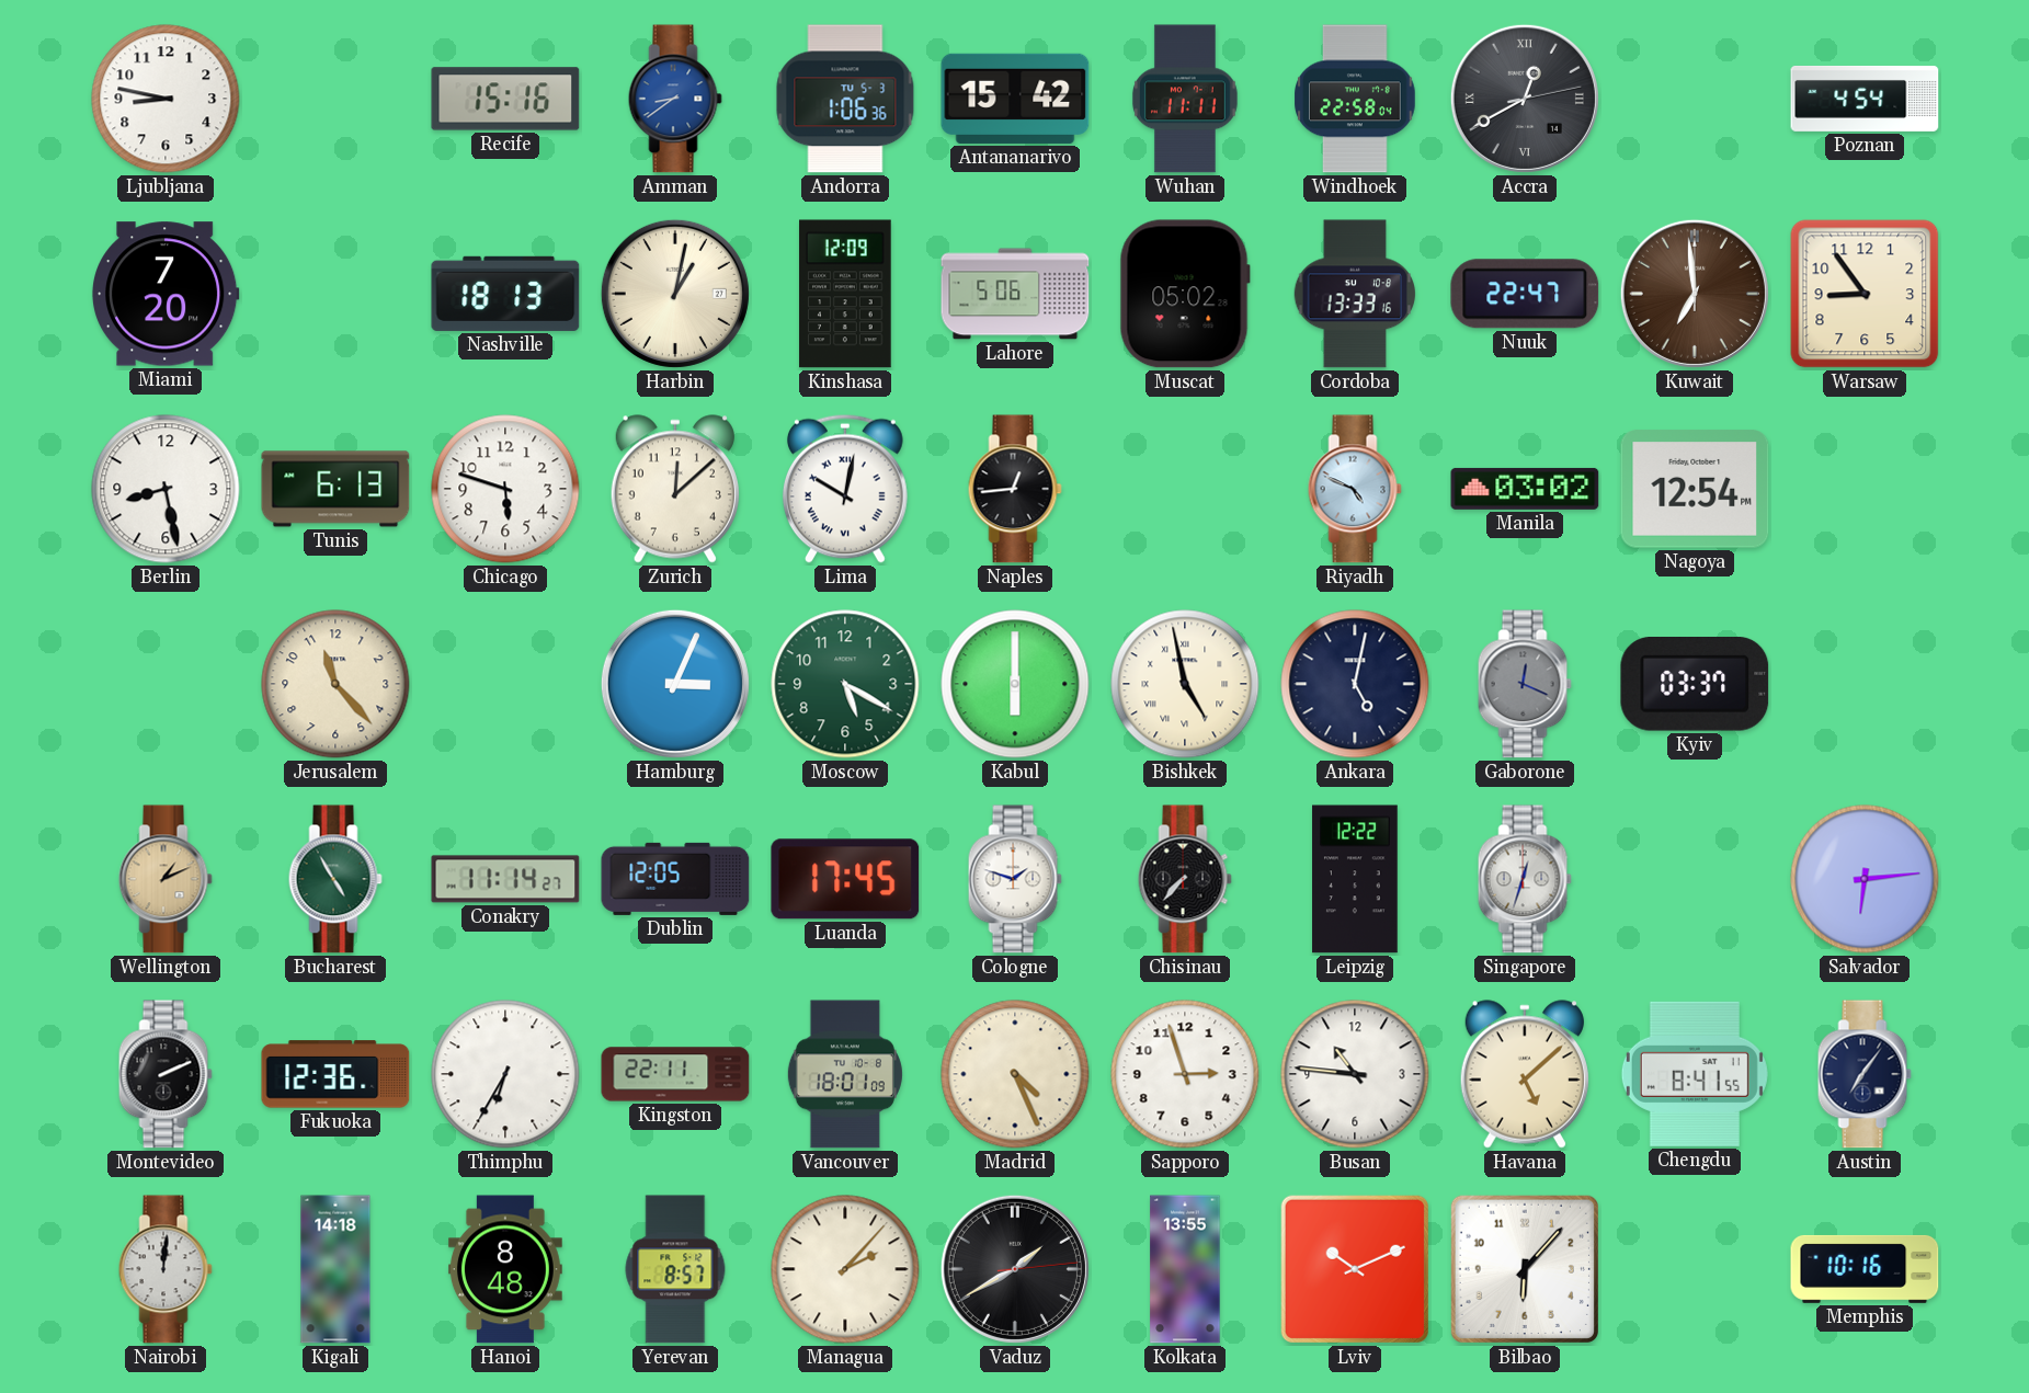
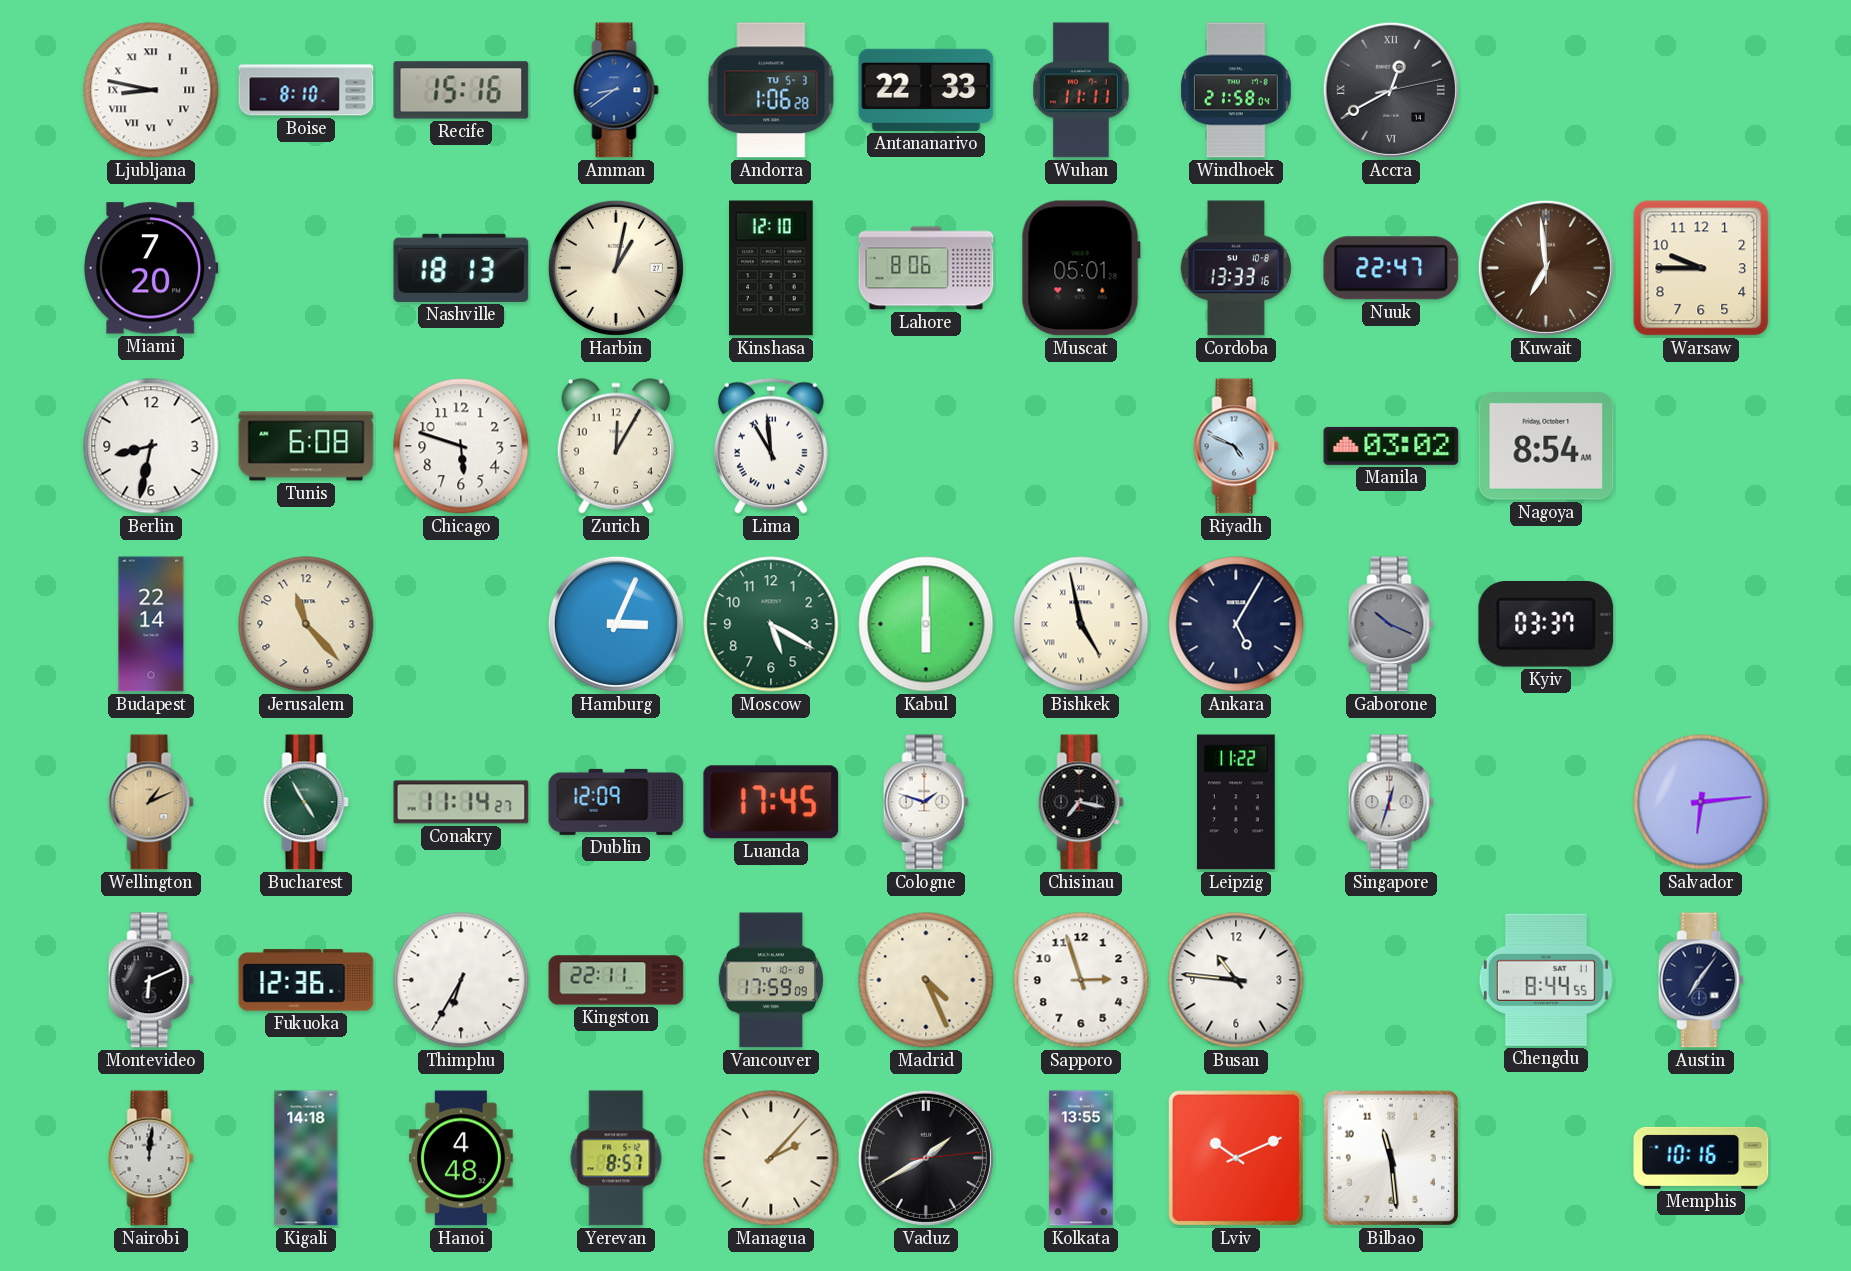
Ljubljana numerals: Arabic -> Roman (151, 90)
Boise: none -> 8:10 (306, 90)
Andorra: 1:06:36 -> 1:06:28 (771, 90)
Antananarivo: 15:42 -> 22:33 (926, 90)
Windhoek: 22:58 -> 21:58 (1236, 90)
Poznan: 4:54 -> none (1865, 99)
Kinshasa: 12:09 -> 12:10 (771, 268)
Lahore: 5:06 -> 8:06 (926, 268)
Muscat: 05:02 -> 05:01 (1081, 268)
Warsaw: 8:54 -> 9:45 (1701, 268)
Berlin: 8:28 -> 8:32 (151, 446)
Tunis: 6:13 -> 6:08 (306, 446)
Zurich: 12:08 -> 12:05 (616, 446)
Lima: 10:02 -> 10:59 (771, 446)
Naples: 12:44 -> none (1015, 489)
Nagoya: 12:54 -> 8:54 (1546, 446)
Budapest: none -> 22:14 (151, 624)
Ankara: 5:02 -> 5:05 (1236, 624)
Gaborone: 12:19 -> 10:19 (1391, 624)
Dublin: 12:05 -> 12:09 (616, 802)
Chisinau: 7:37 -> 7:17 (1081, 802)
Leipzig: 12:22 -> 11:22 (1236, 802)
Montevideo: 2:11 -> 6:11 (151, 980)
Vancouver: 18:01 -> 17:59 (771, 980)
Havana: 5:08 -> none (1525, 1074)
Chengdu: 8:41 -> 8:44 (1546, 980)
Hanoi: 8:48 -> 4:48 (461, 1158)
Bilbao: 6:07 -> 11:29 (1391, 1158)
